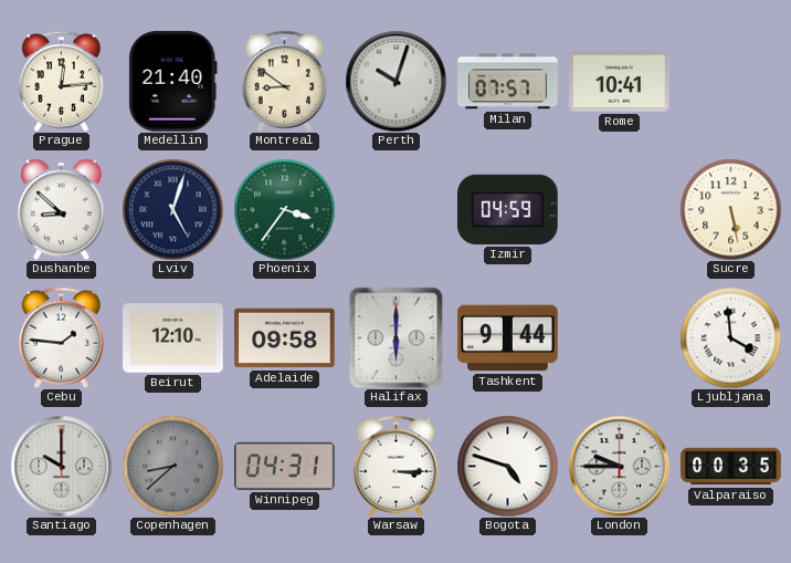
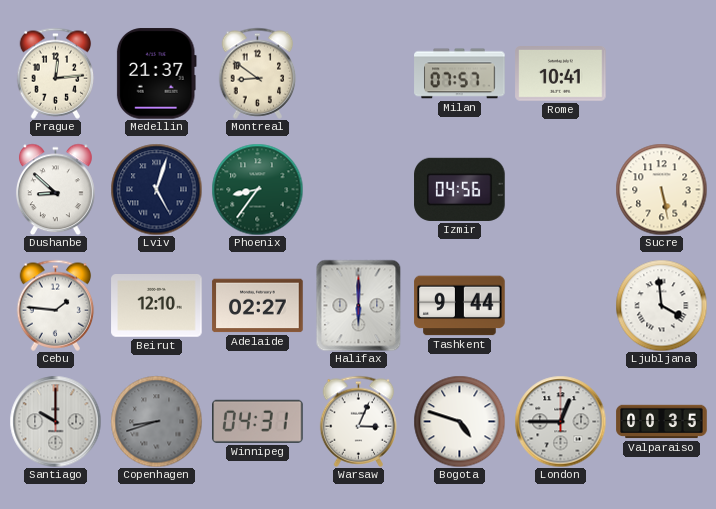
Medellin: 21:40 -> 21:37 (156, 74)
Perth: 10:03 -> none (395, 81)
Phoenix: 3:36 -> 8:36 (257, 189)
Izmir: 04:59 -> 04:56 (460, 189)
Adelaide: 09:58 -> 02:27 (258, 306)
Copenhagen: 8:38 -> 8:42 (156, 421)
Warsaw: 3:15 -> 3:04 (359, 421)
London: 9:45 -> 12:45 (560, 421)
